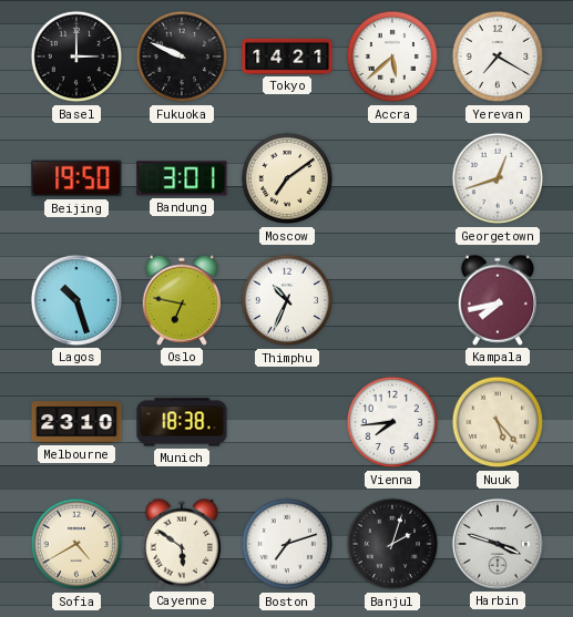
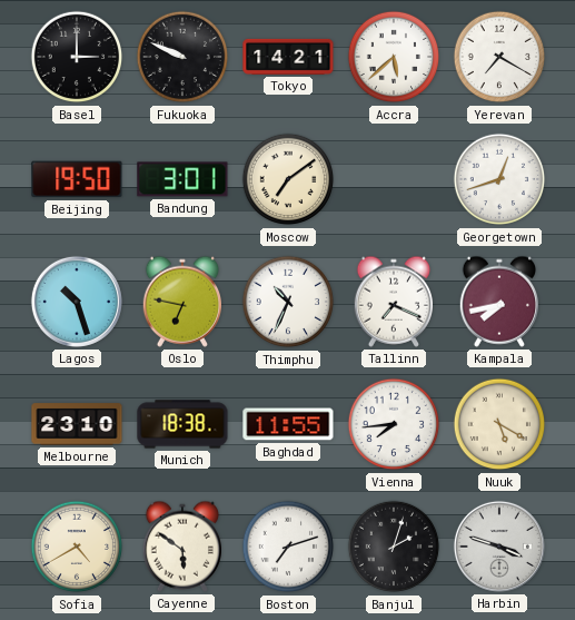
Tallinn: none -> 7:19 (393, 302)
Baghdad: none -> 11:55 (288, 424)
Nuuk: 5:23 -> 5:20 (499, 424)
